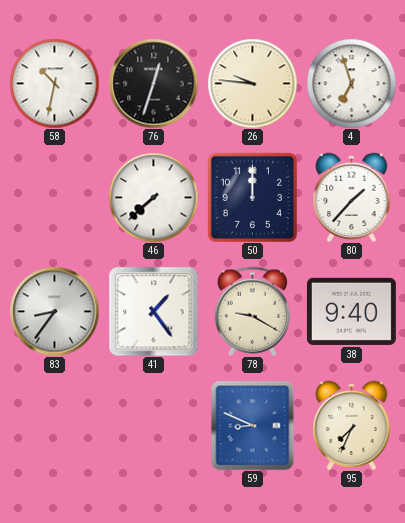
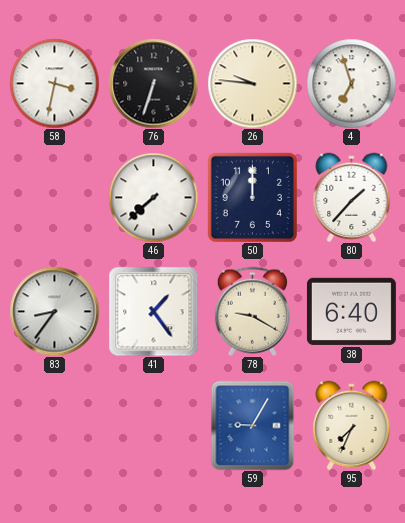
58: 10:32 -> 3:32 (54, 83)
76: 12:33 -> 6:33 (153, 83)
38: 9:40 -> 6:40 (351, 311)
59: 8:49 -> 9:05 (253, 425)
